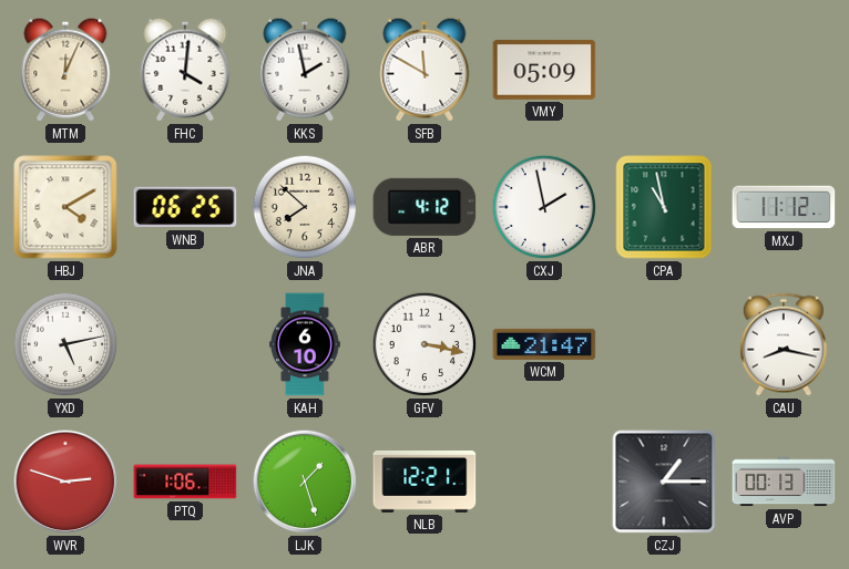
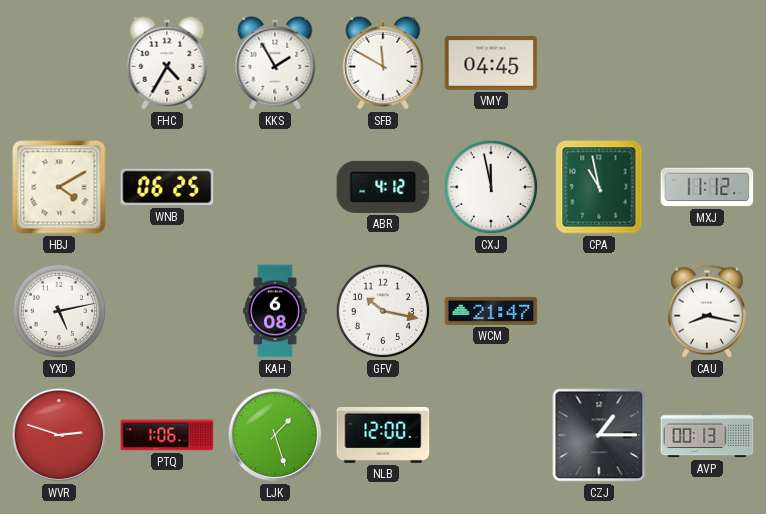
MTM: 12:04 -> none (65, 70)
FHC: 4:01 -> 4:35 (167, 63)
KKS: 1:58 -> 1:55 (275, 63)
VMY: 05:09 -> 04:45 (491, 63)
JNA: 7:52 -> none (305, 207)
CXJ: 1:58 -> 11:58 (491, 187)
KAH: 6:10 -> 6:08 (275, 311)
GFV: 3:17 -> 10:17 (383, 311)
NLB: 12:21 -> 12:00 (383, 435)
